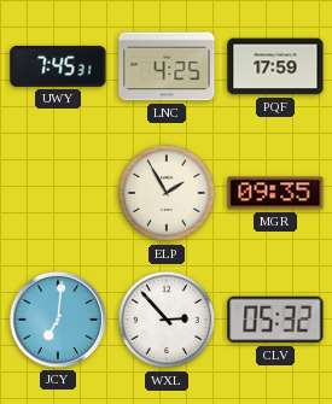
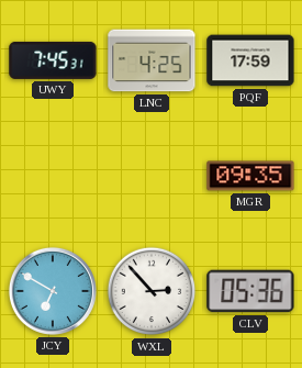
ELP: 1:55 -> none (167, 193)
JCY: 7:01 -> 6:50 (53, 291)
CLV: 05:32 -> 05:36 (250, 291)
